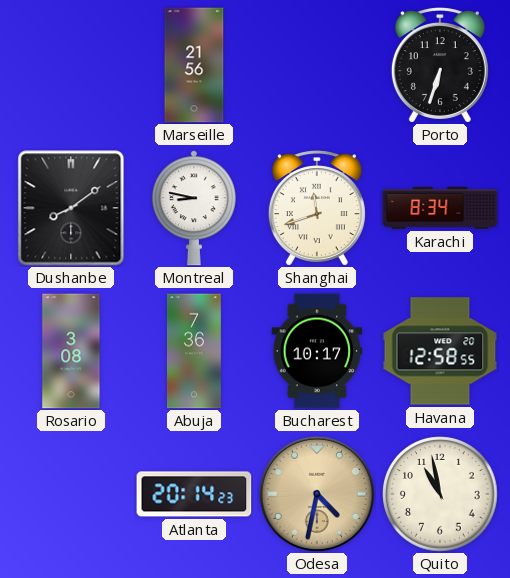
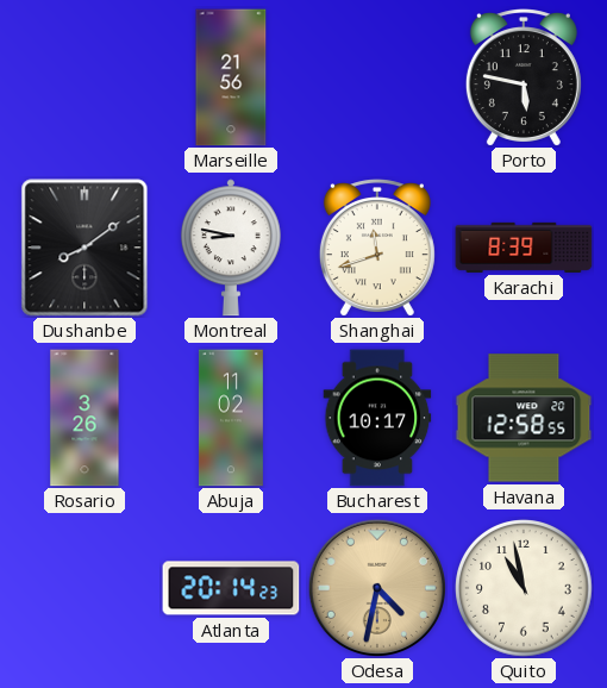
Porto: 6:33 -> 5:47 (524, 77)
Karachi: 8:34 -> 8:39 (524, 248)
Rosario: 3:08 -> 3:26 (85, 418)
Abuja: 7:36 -> 11:02 (231, 418)
